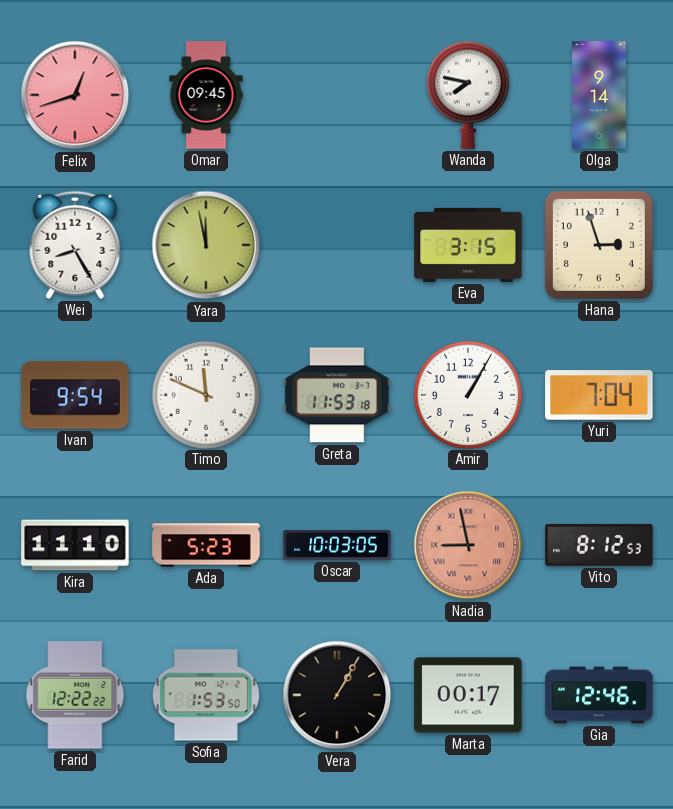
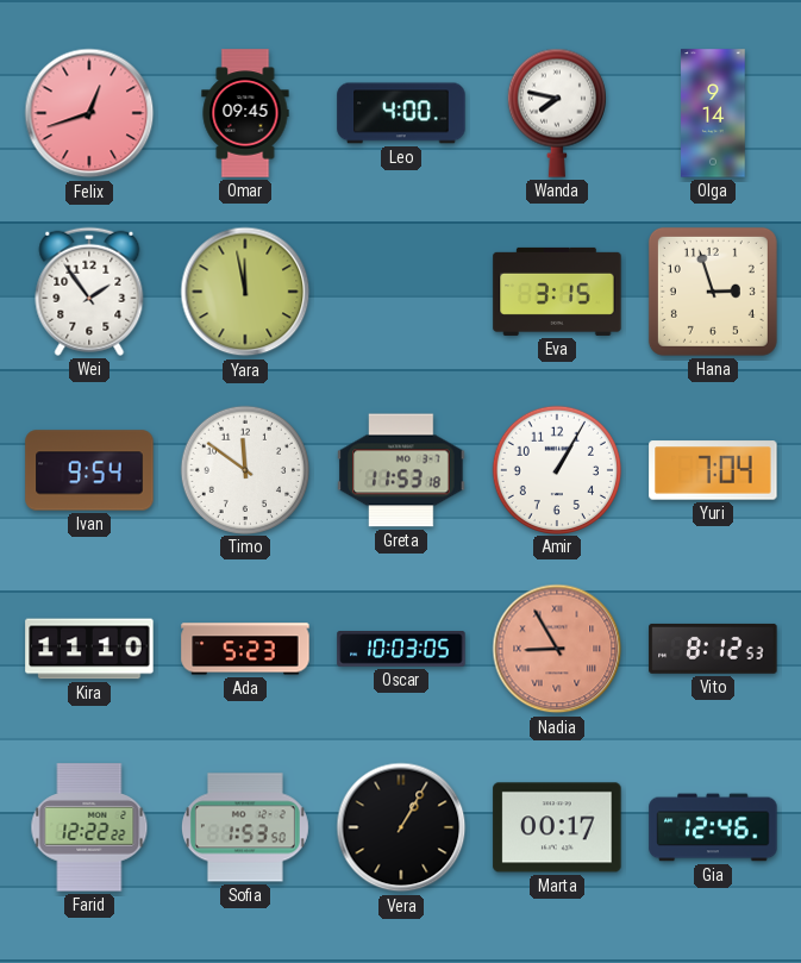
Leo: none -> 4:00 (401, 113)
Wei: 8:25 -> 1:54 (89, 292)
Timo: 11:49 -> 11:51 (244, 469)
Nadia: 8:58 -> 8:55 (557, 649)
